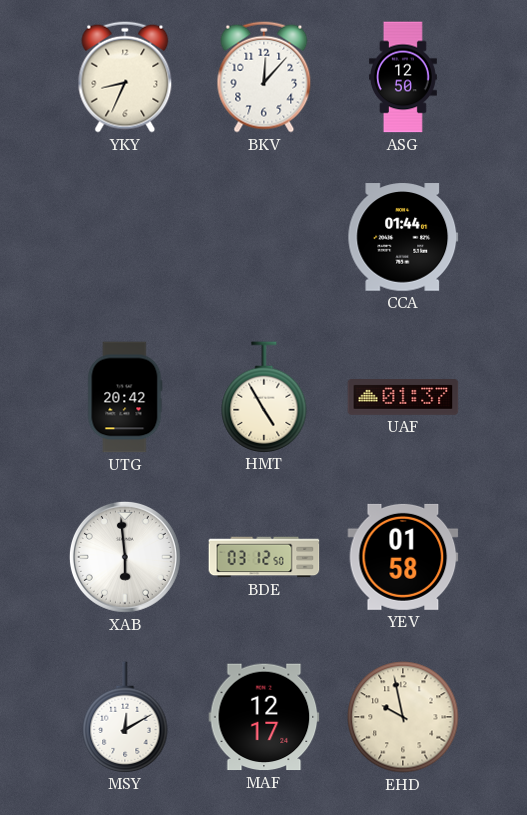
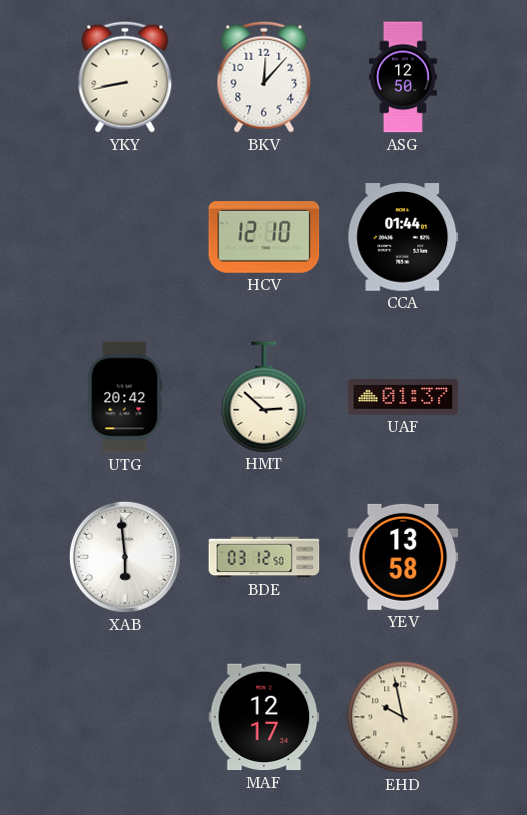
YKY: 8:34 -> 8:43 (125, 77)
HCV: none -> 12:10 (264, 237)
HMT: 4:55 -> 2:52 (264, 397)
YEV: 01:58 -> 13:58 (403, 557)
MSY: 12:10 -> none (125, 717)
